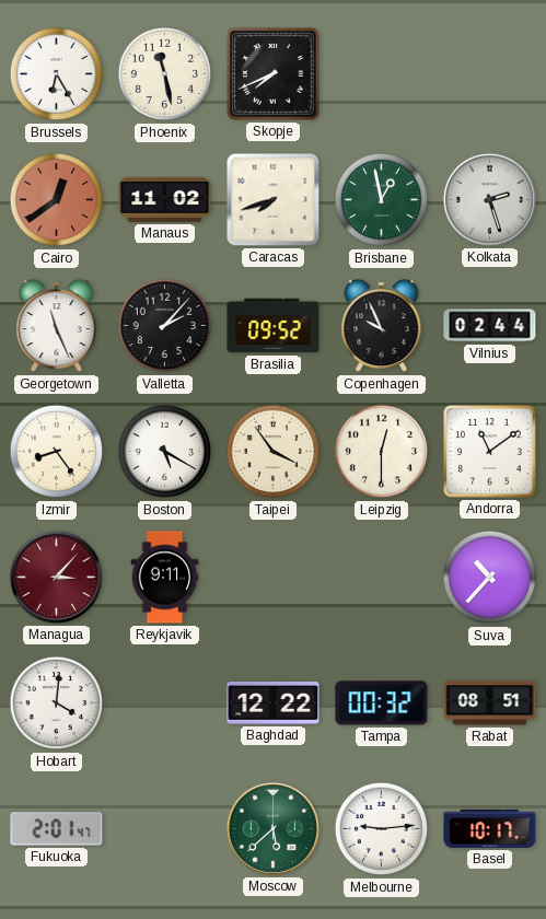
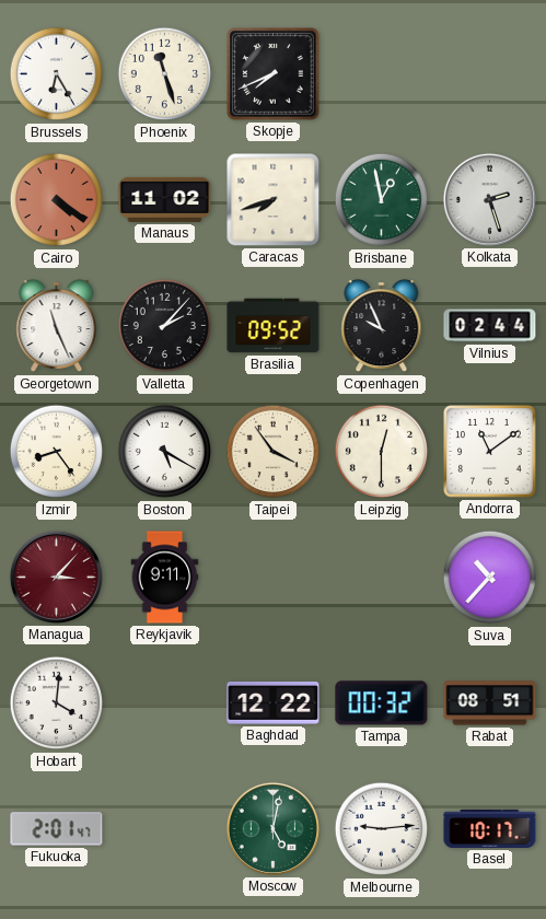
Phoenix: 11:28 -> 11:27 (165, 74)
Cairo: 12:39 -> 4:21 (57, 200)
Moscow: 5:38 -> 5:02 (272, 828)
